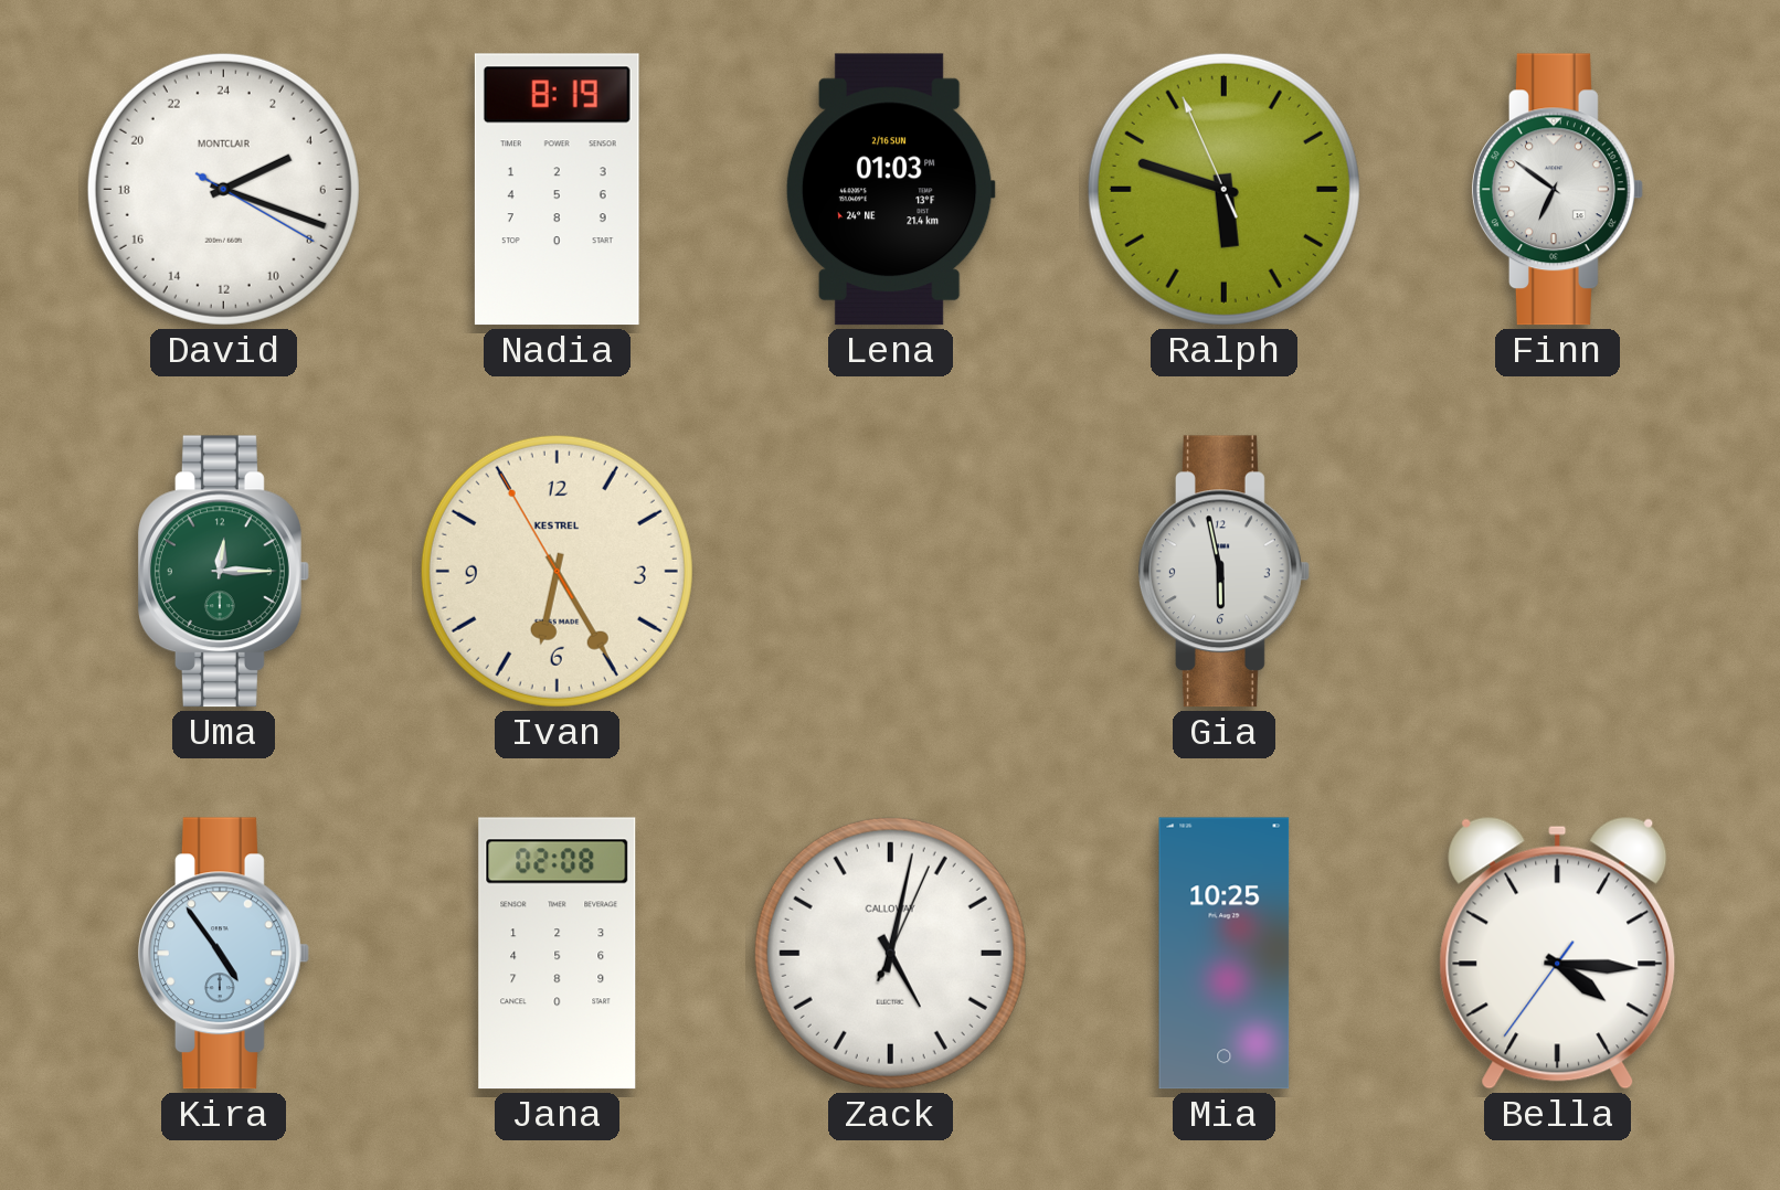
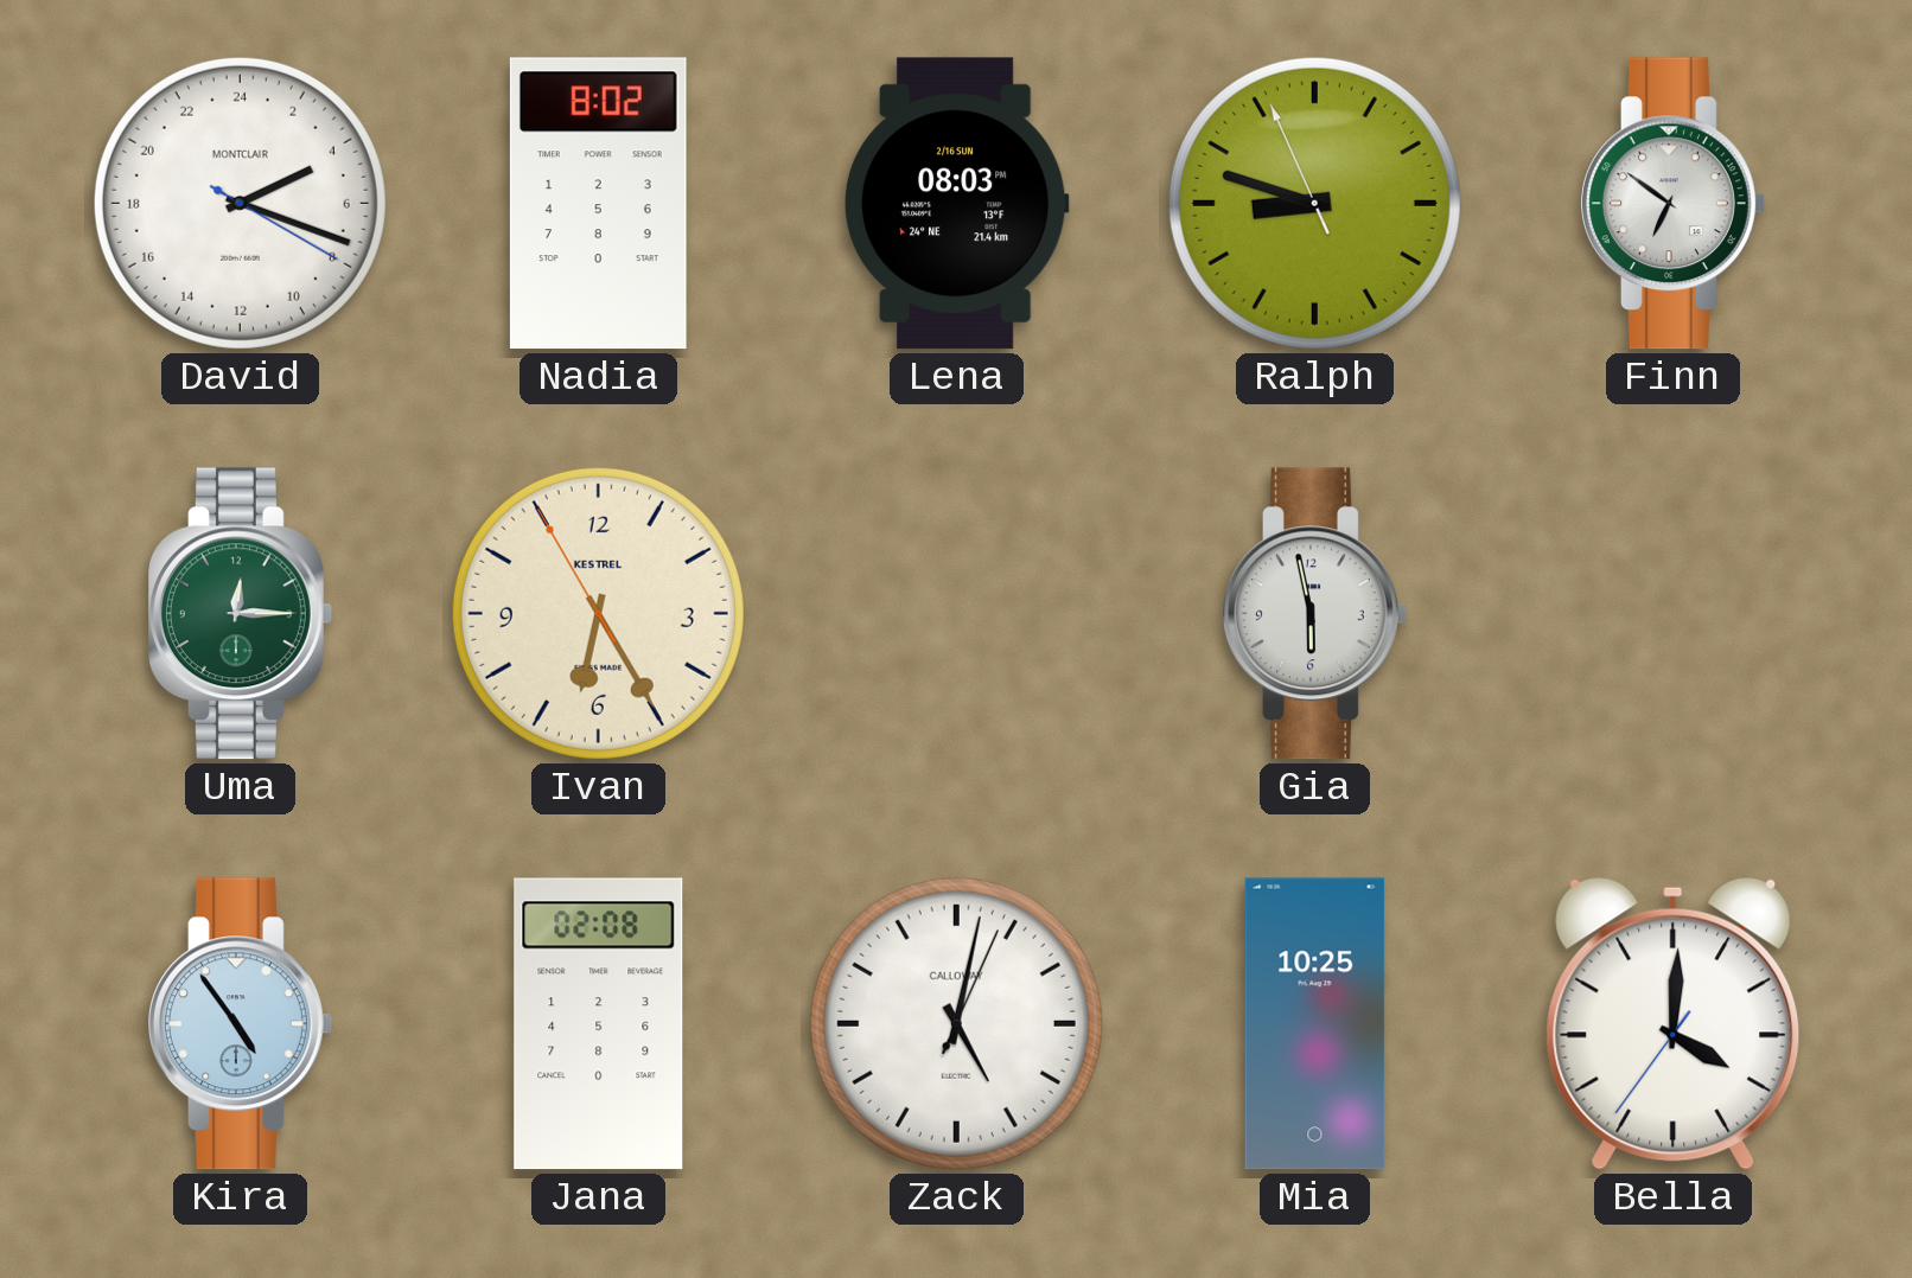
Nadia: 8:19 -> 8:02 (598, 204)
Lena: 01:03 -> 08:03 (956, 204)
Ralph: 5:47 -> 8:47 (1314, 203)
Bella: 4:15 -> 4:00 (1674, 1023)
